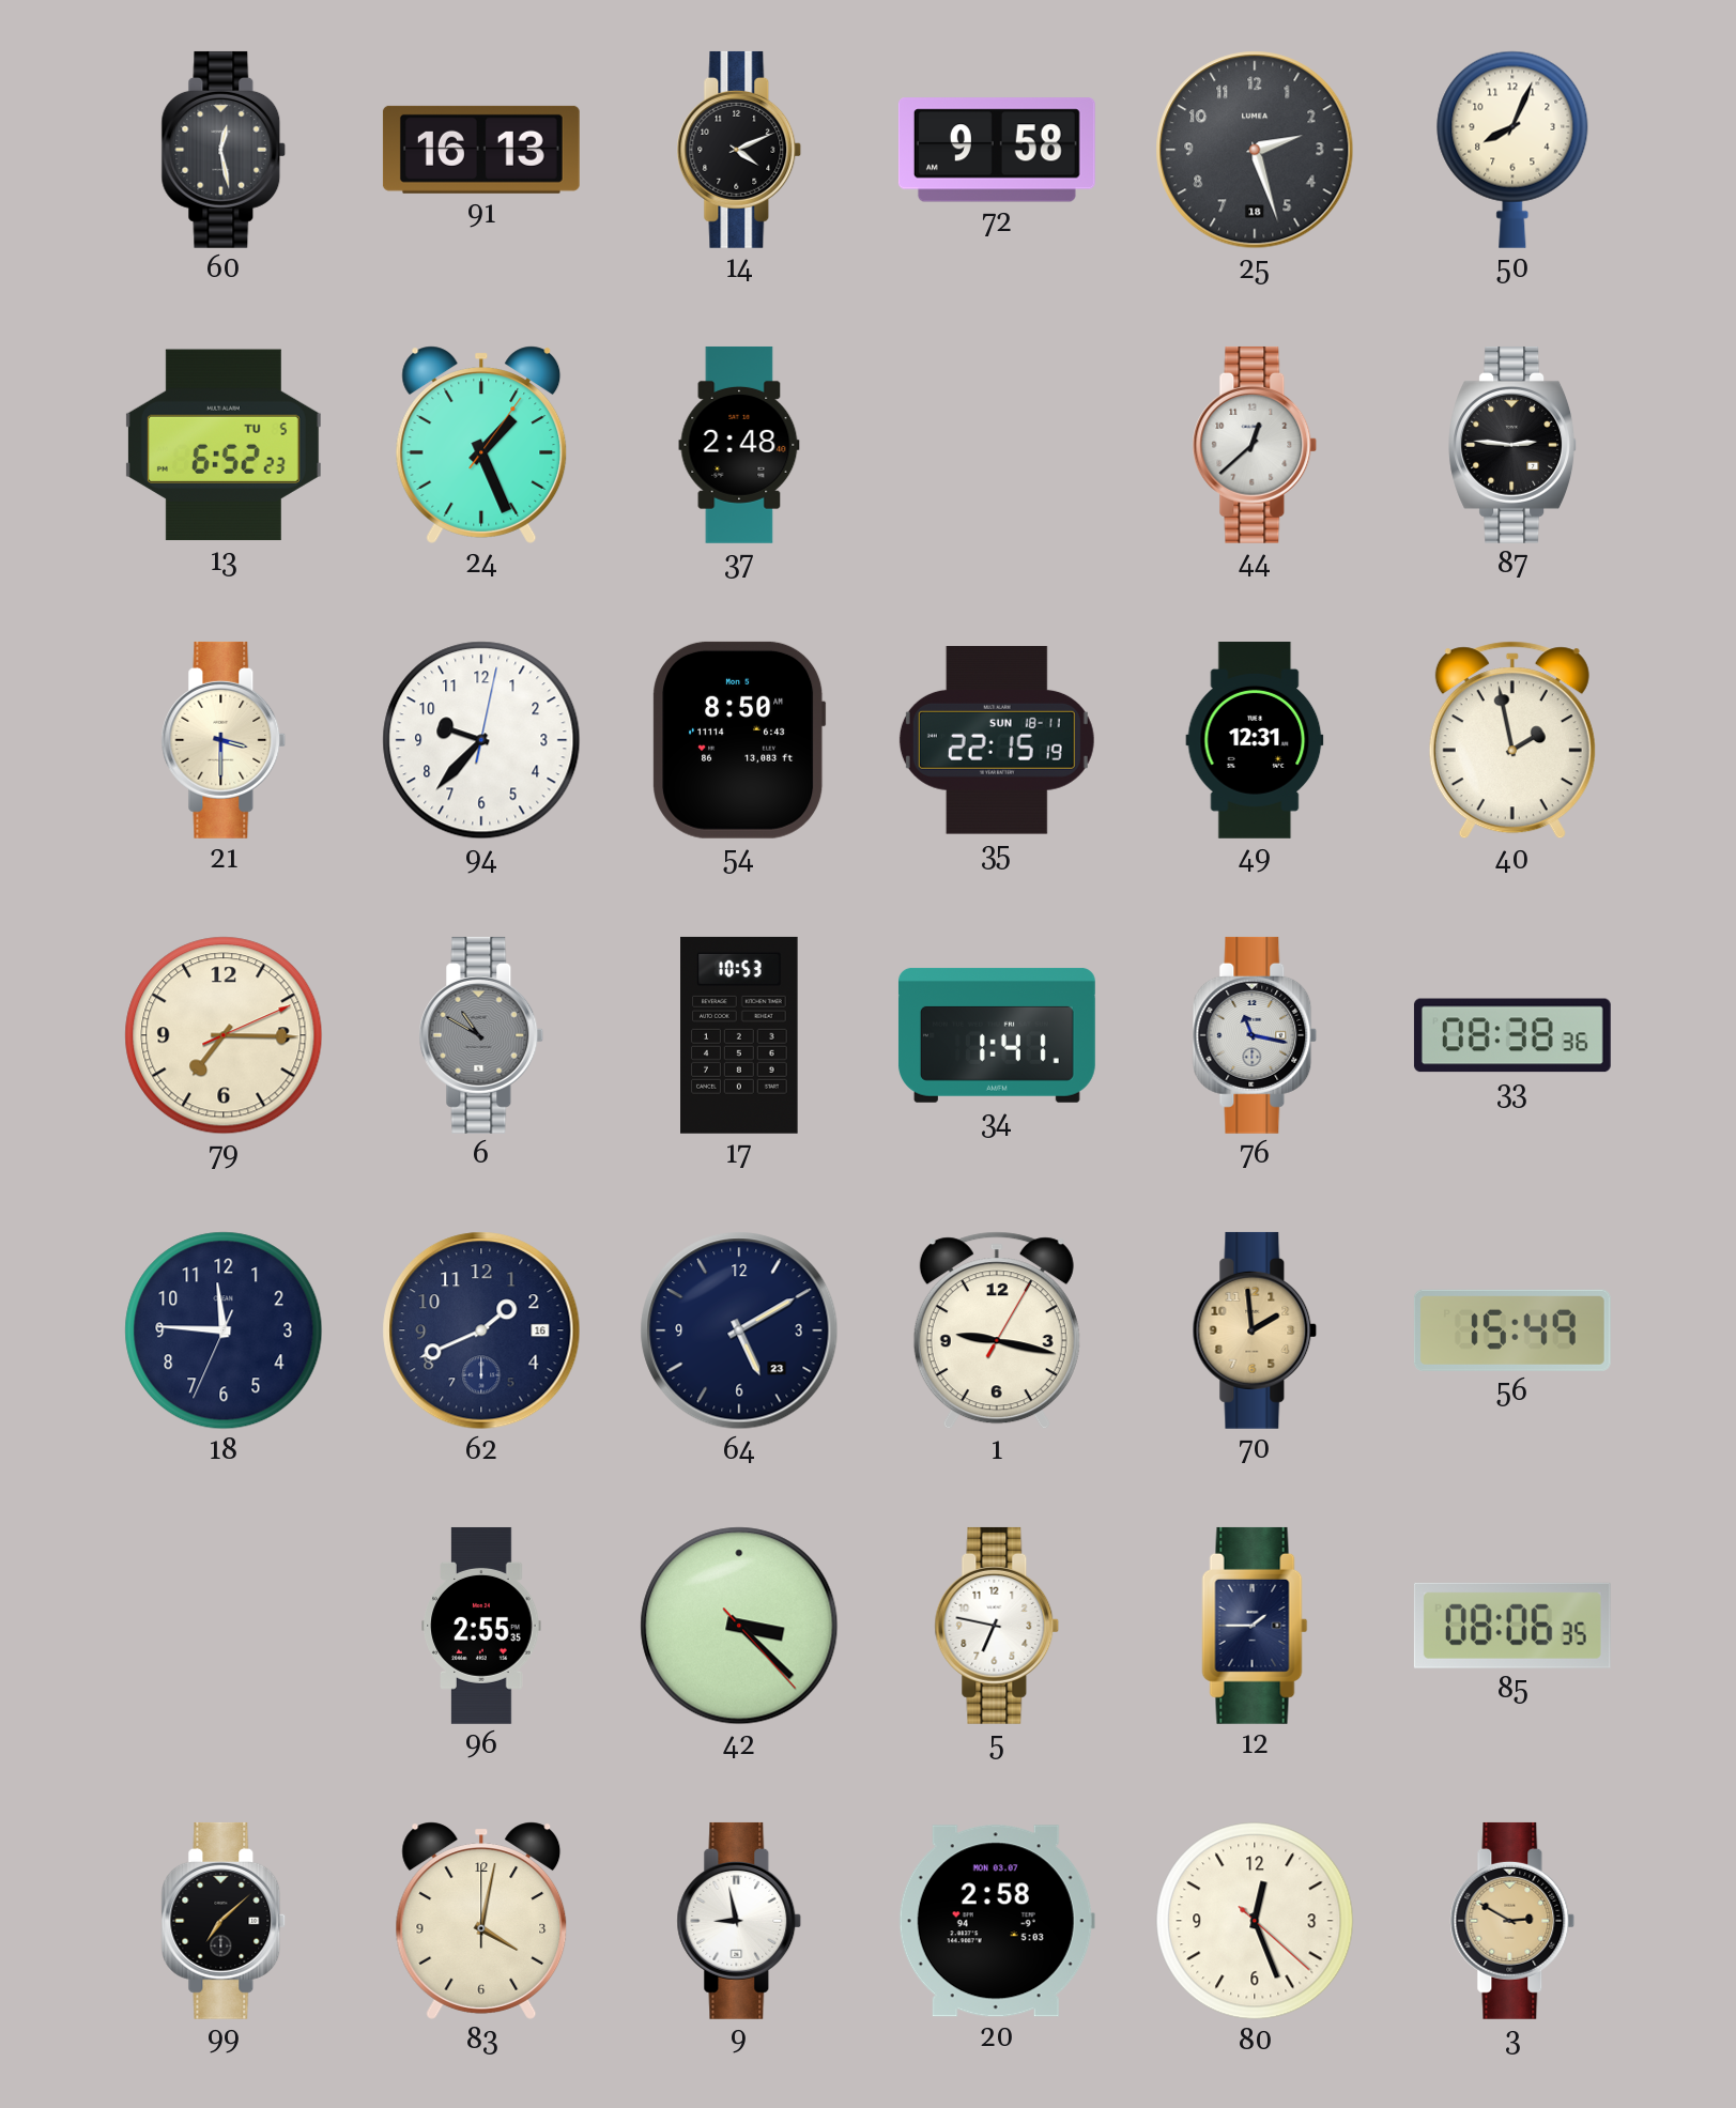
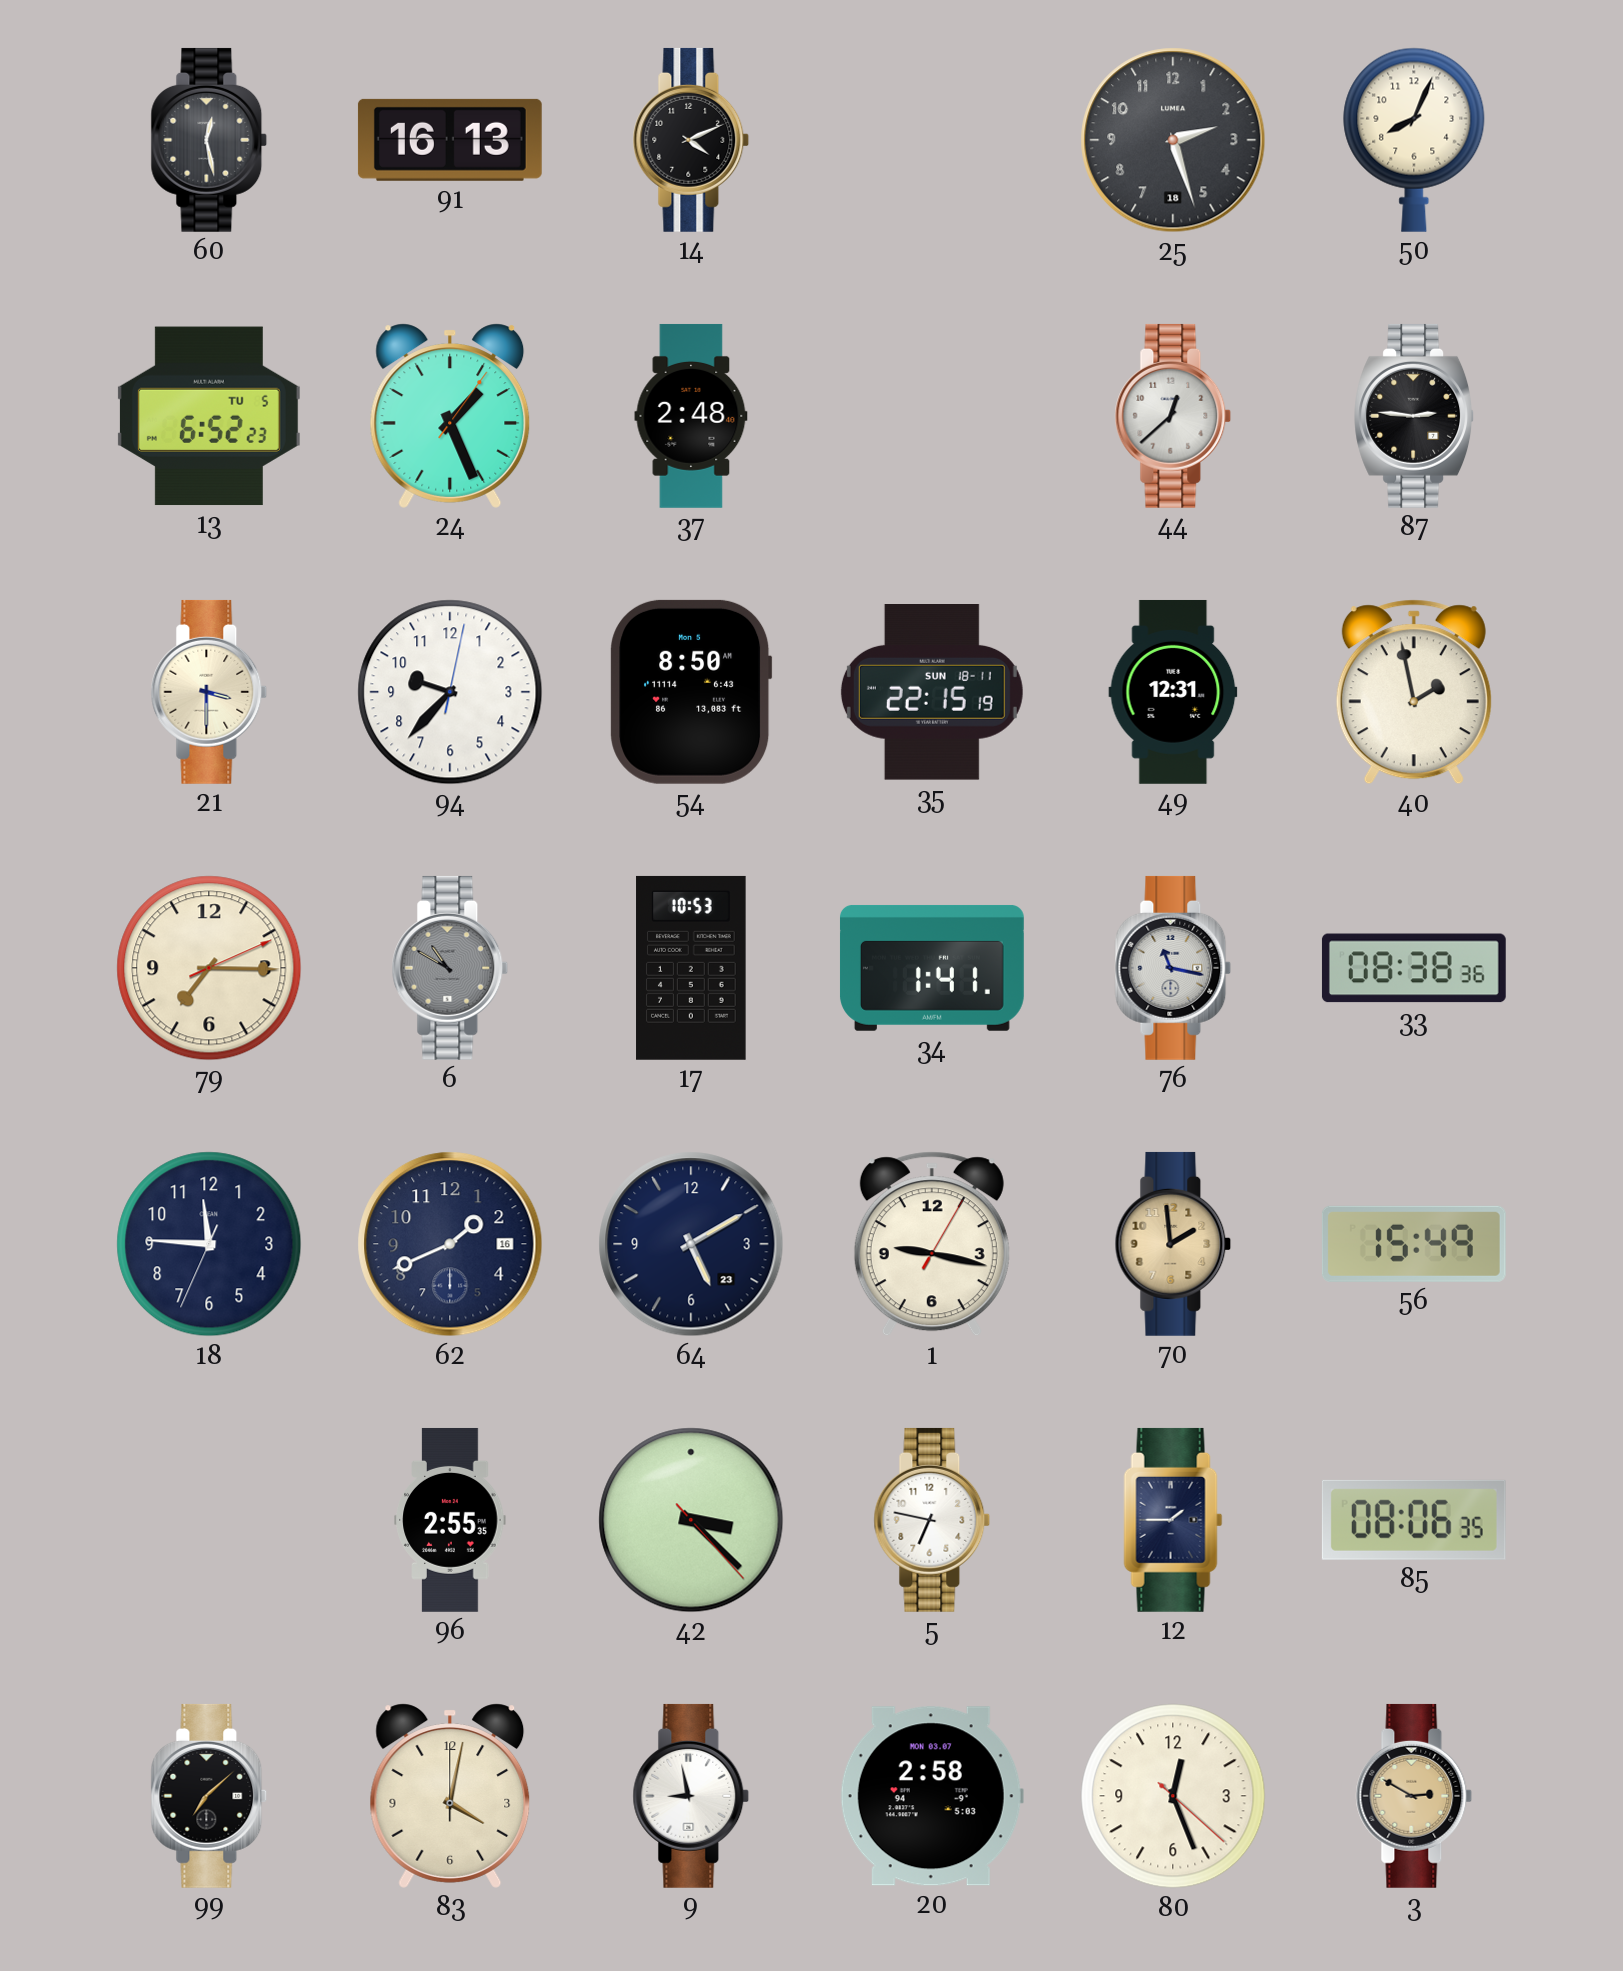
72: 9:58 -> none (997, 150)
